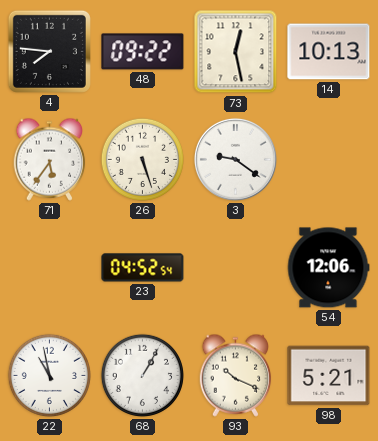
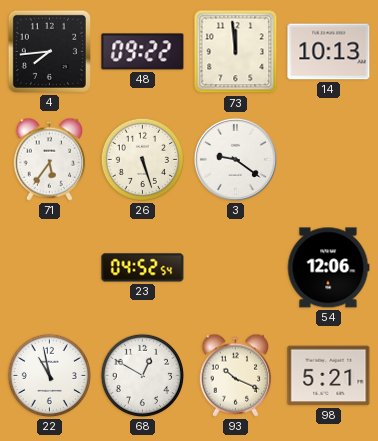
4: 7:46 -> 7:44 (49, 51)
73: 12:28 -> 11:59 (236, 52)
68: 1:05 -> 12:50 (142, 375)
